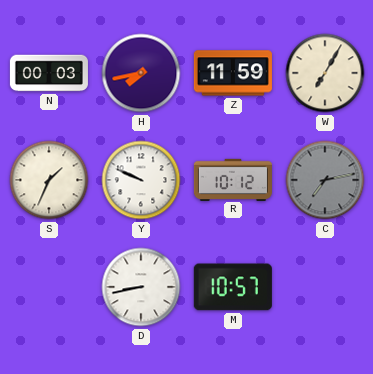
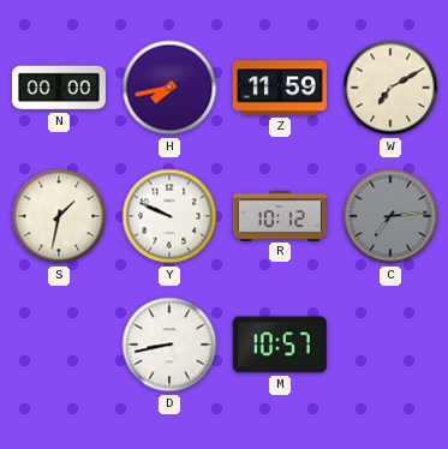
N: 00:03 -> 00:00 (59, 88)
W: 7:05 -> 7:10 (390, 88)
S: 1:34 -> 1:32 (59, 216)
C: 7:13 -> 7:14 (390, 216)
